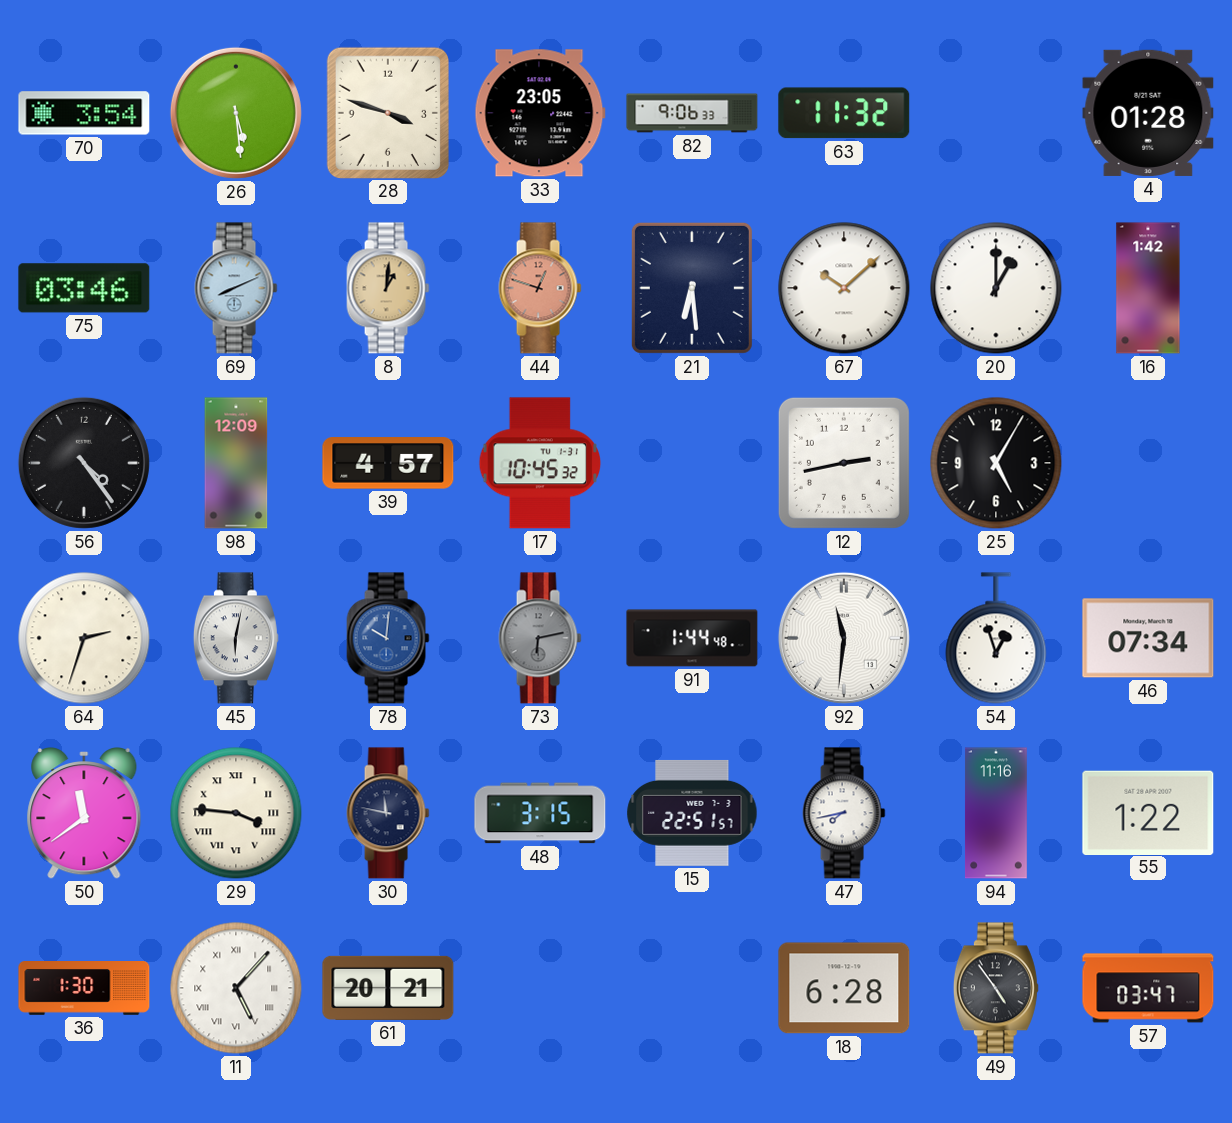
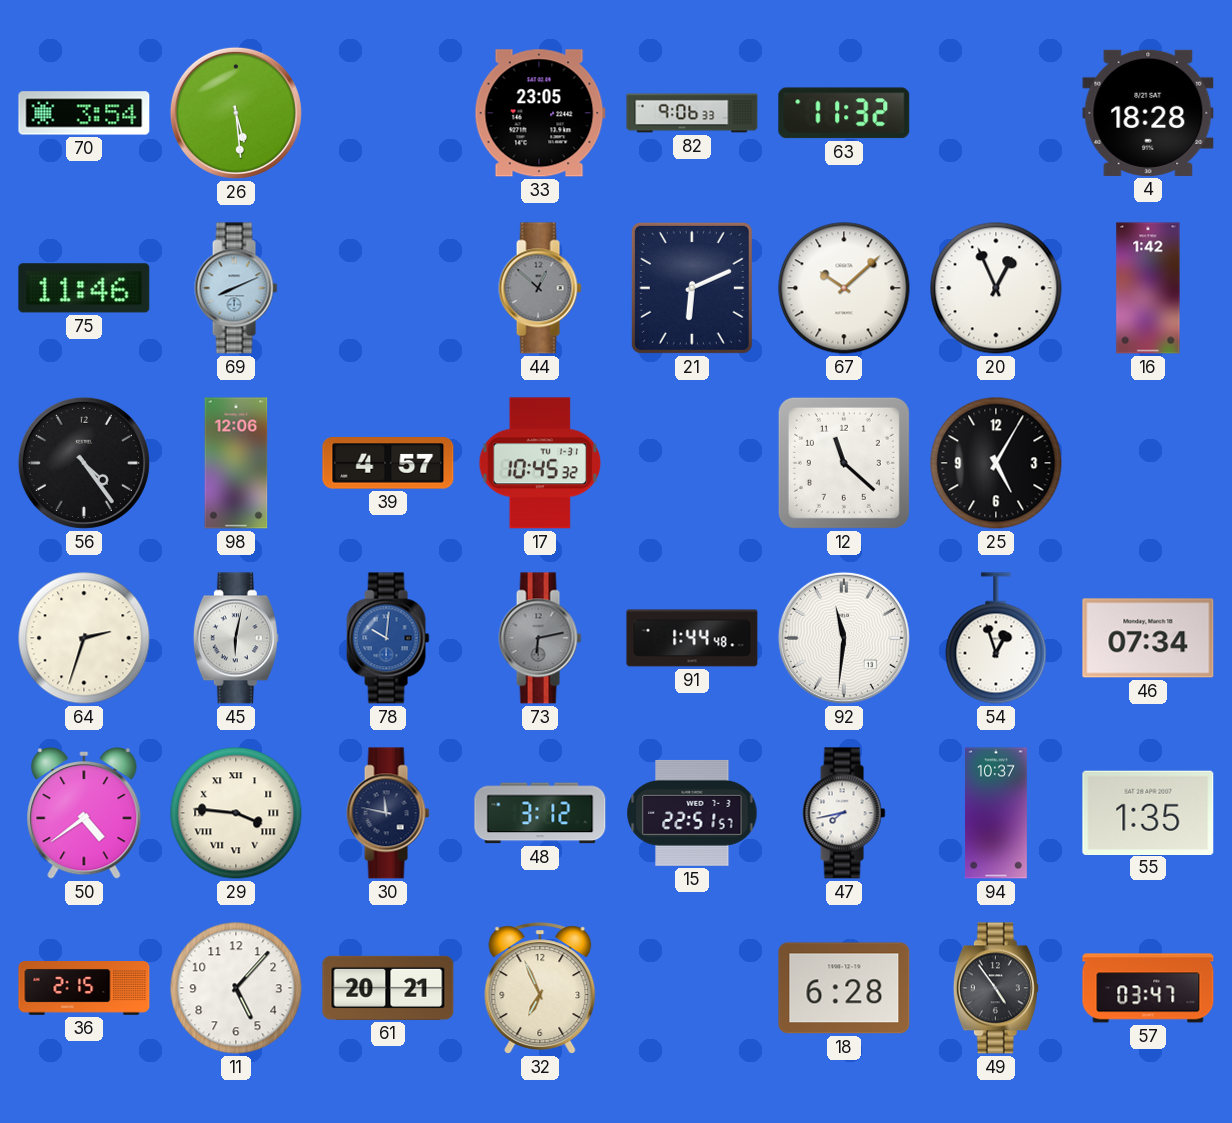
28: 3:48 -> none (388, 112)
4: 01:28 -> 18:28 (1148, 113)
75: 03:46 -> 11:46 (84, 288)
8: 1:01 -> none (388, 288)
44: 12:48 -> 12:52 (540, 288)
44 dial: salmon -> grey (540, 288)
21: 6:29 -> 6:11 (692, 288)
20: 1:00 -> 12:56 (996, 288)
98: 12:09 -> 12:06 (236, 463)
12: 2:43 -> 11:22 (844, 463)
50: 11:39 -> 4:39 (84, 814)
48: 3:15 -> 3:12 (540, 813)
94: 11:16 -> 10:37 (996, 813)
55: 1:22 -> 1:35 (1148, 812)
36: 1:30 -> 2:15 (84, 989)
11 numerals: Roman -> Arabic (236, 988)
32: none -> 6:56 (540, 988)
